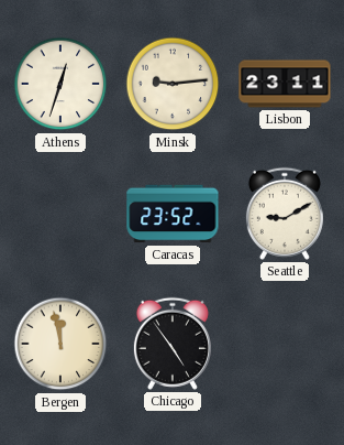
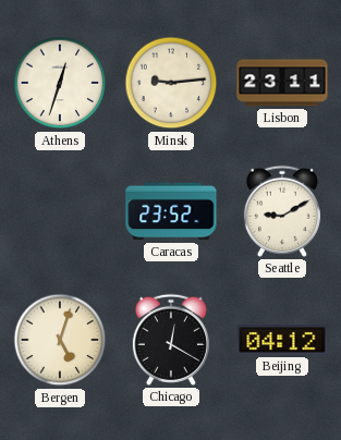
Bergen: 11:58 -> 5:03 (60, 340)
Chicago: 4:54 -> 12:20 (171, 340)
Beijing: none -> 04:12 (282, 340)
